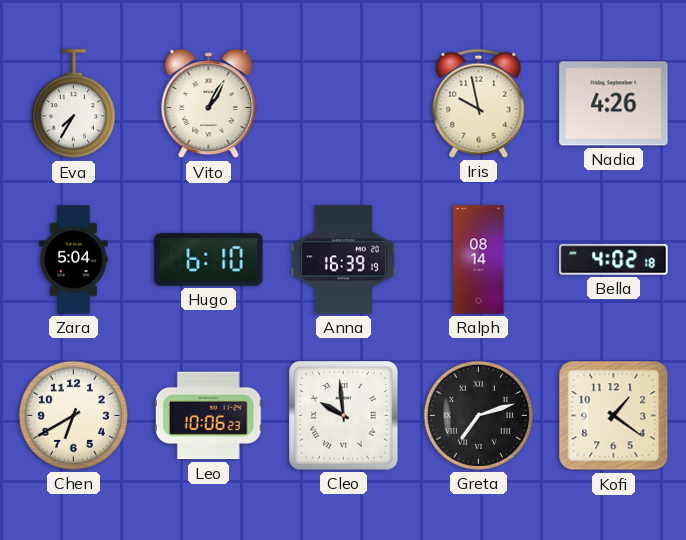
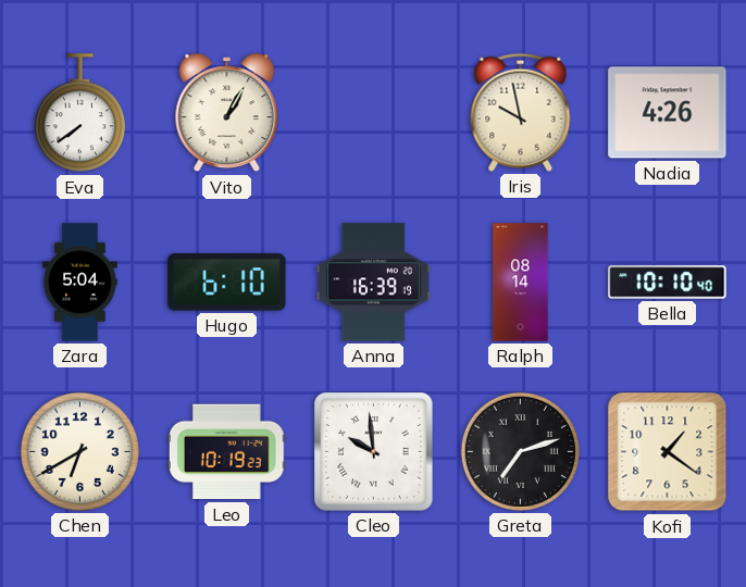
Eva: 7:35 -> 7:39 (79, 113)
Bella: 4:02 -> 10:10 (668, 283)
Leo: 10:06 -> 10:19 (226, 452)
